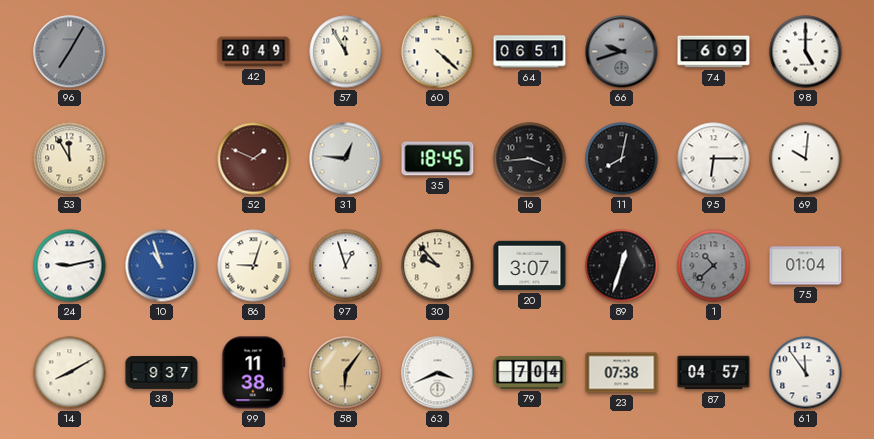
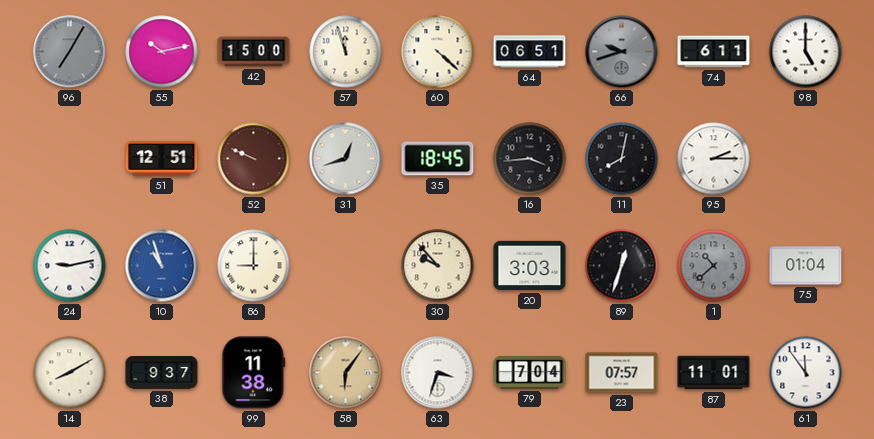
55: none -> 10:13 (162, 52)
42: 20:49 -> 15:00 (254, 52)
57: 11:55 -> 11:57 (346, 52)
74: 6:09 -> 6:11 (714, 52)
53: 11:55 -> none (70, 159)
51: none -> 12:51 (162, 159)
52: 1:49 -> 9:49 (254, 159)
31: 12:46 -> 12:42 (346, 159)
95: 6:15 -> 2:15 (714, 159)
69: 10:01 -> none (806, 159)
86: 9:03 -> 9:00 (254, 266)
97: 12:57 -> none (346, 266)
20: 3:07 -> 3:03 (530, 266)
63: 3:41 -> 3:33 (438, 373)
23: 07:38 -> 07:57 (622, 373)
87: 04:57 -> 11:01 (714, 373)
